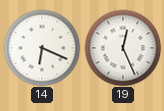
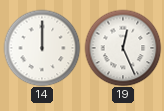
14: 6:19 -> 12:00 (42, 48)
